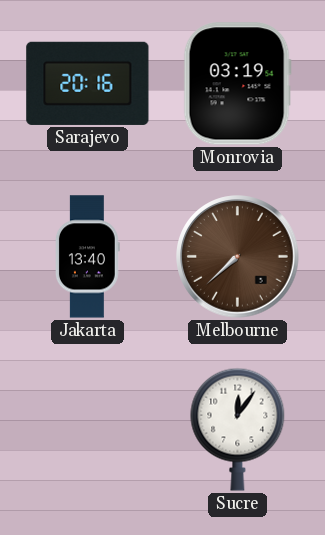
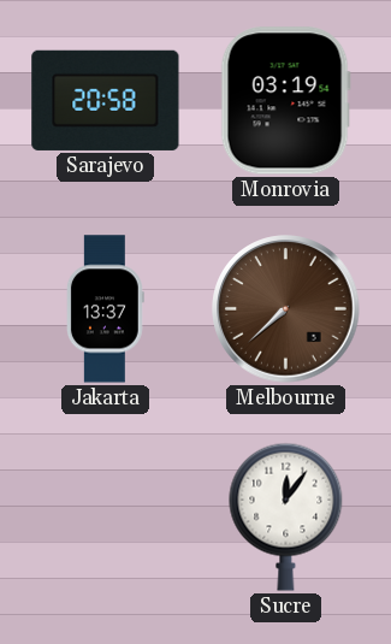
Sarajevo: 20:16 -> 20:58 (106, 100)
Jakarta: 13:40 -> 13:37 (105, 309)
